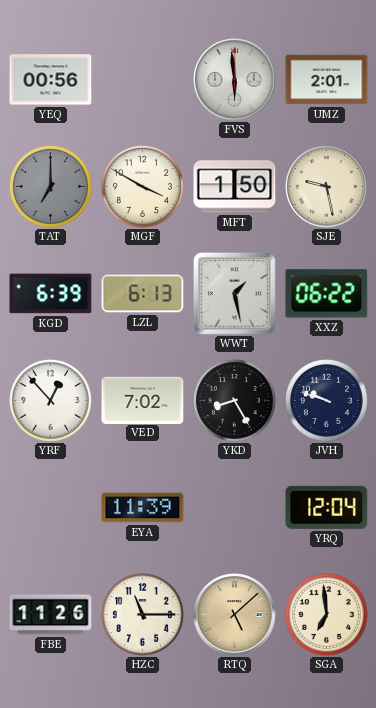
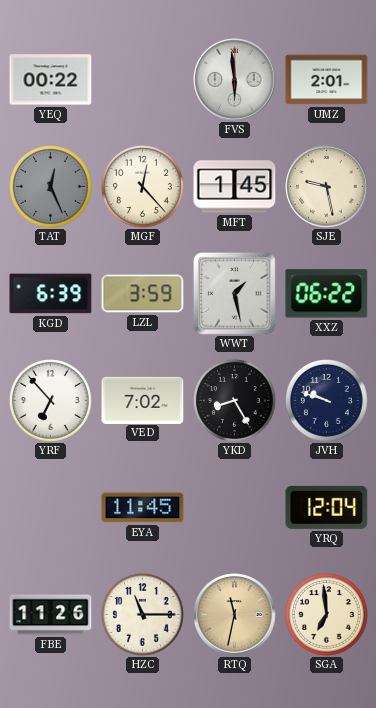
YEQ: 00:56 -> 00:22 (51, 80)
TAT: 7:00 -> 12:26 (50, 186)
MGF: 3:50 -> 12:23 (142, 186)
MFT: 1:50 -> 1:45 (235, 187)
LZL: 6:13 -> 3:59 (143, 294)
YRF: 12:53 -> 6:53 (50, 400)
EYA: 11:39 -> 11:45 (143, 508)
RTQ: 5:08 -> 11:32 (235, 615)
